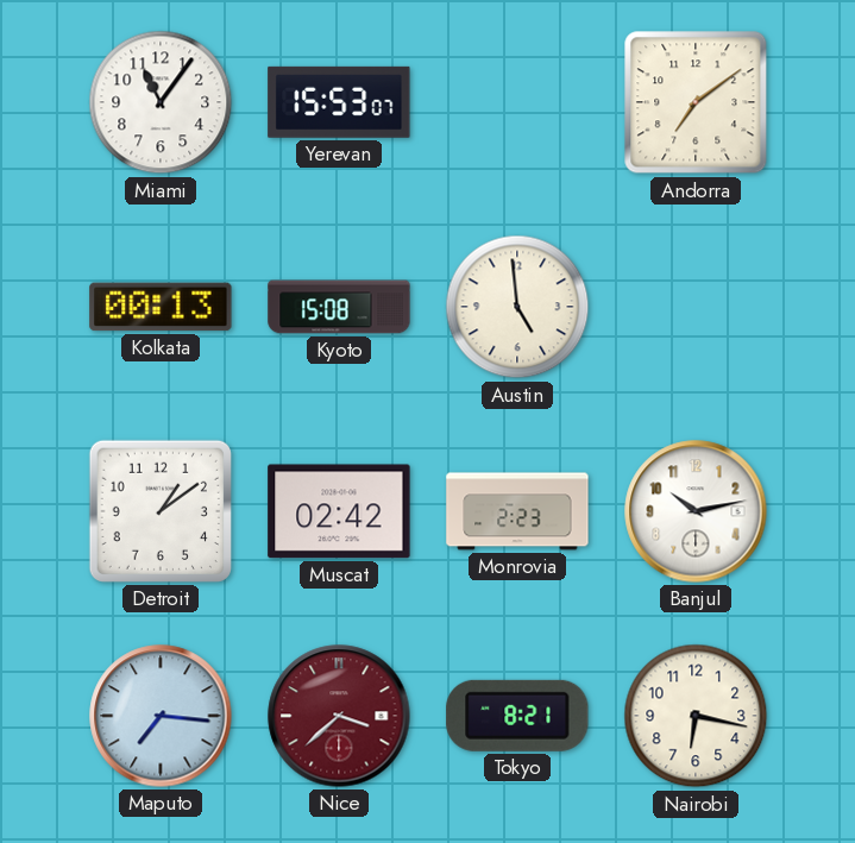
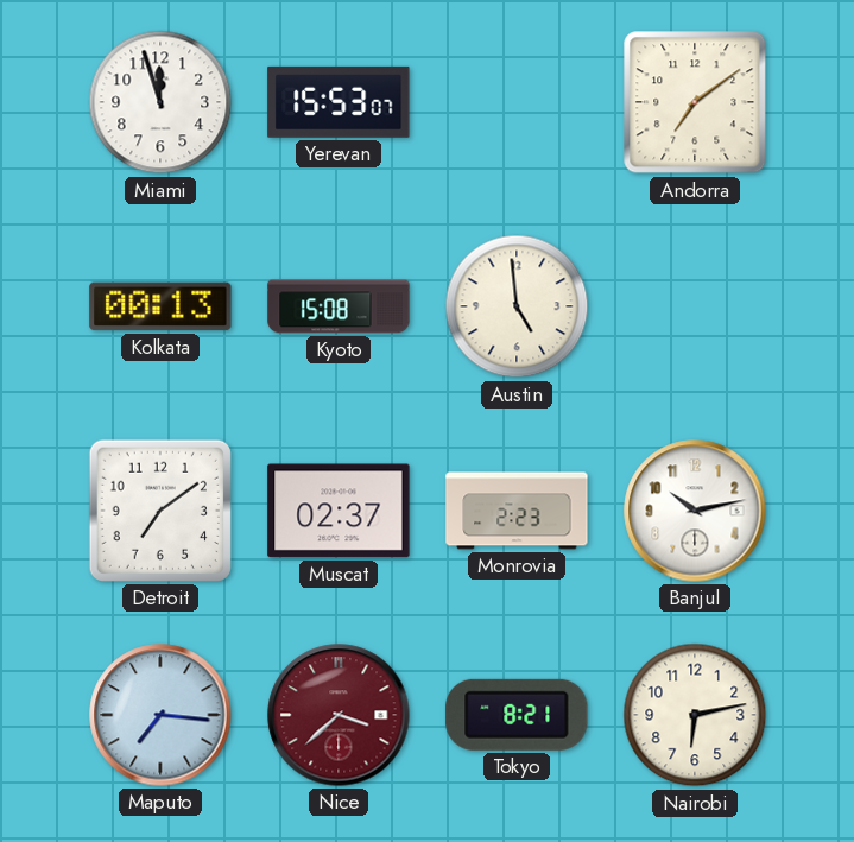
Miami: 11:06 -> 11:57 (160, 102)
Detroit: 1:09 -> 7:09 (160, 511)
Muscat: 02:42 -> 02:37 (339, 511)
Nairobi: 6:17 -> 6:13 (695, 715)
